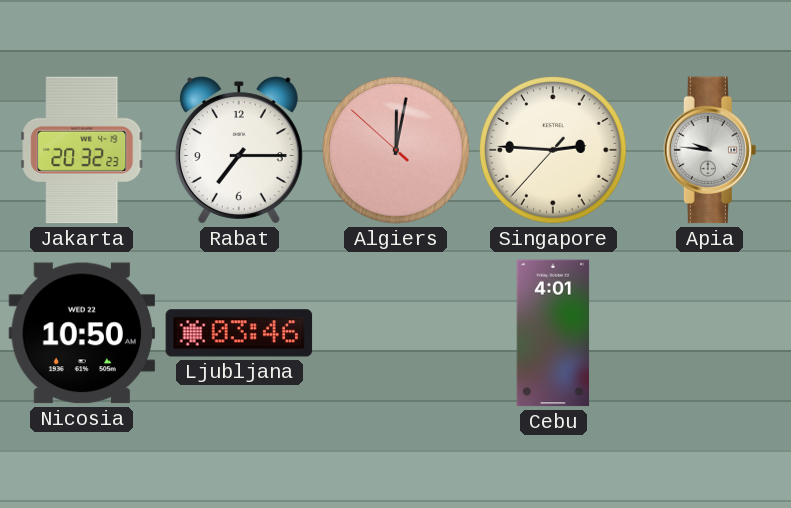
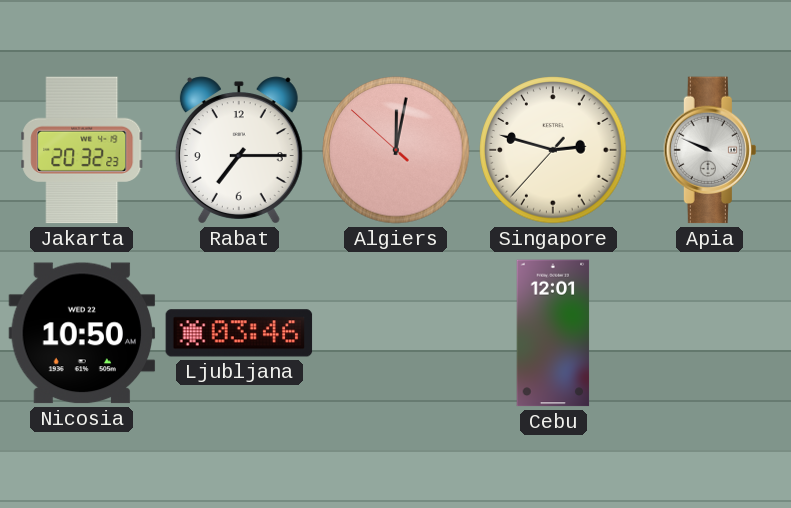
Singapore: 2:45 -> 2:47 (553, 150)
Apia: 9:46 -> 9:49 (709, 150)
Cebu: 4:01 -> 12:01 (553, 333)
